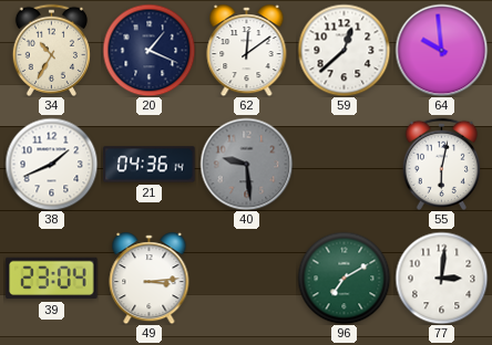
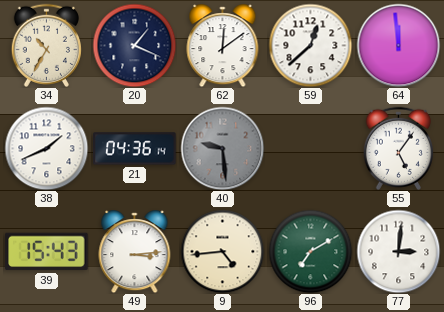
64: 9:59 -> 11:59 (398, 45)
55: 6:02 -> 5:06 (398, 148)
39: 23:04 -> 15:43 (47, 252)
9: none -> 4:44 (222, 251)
